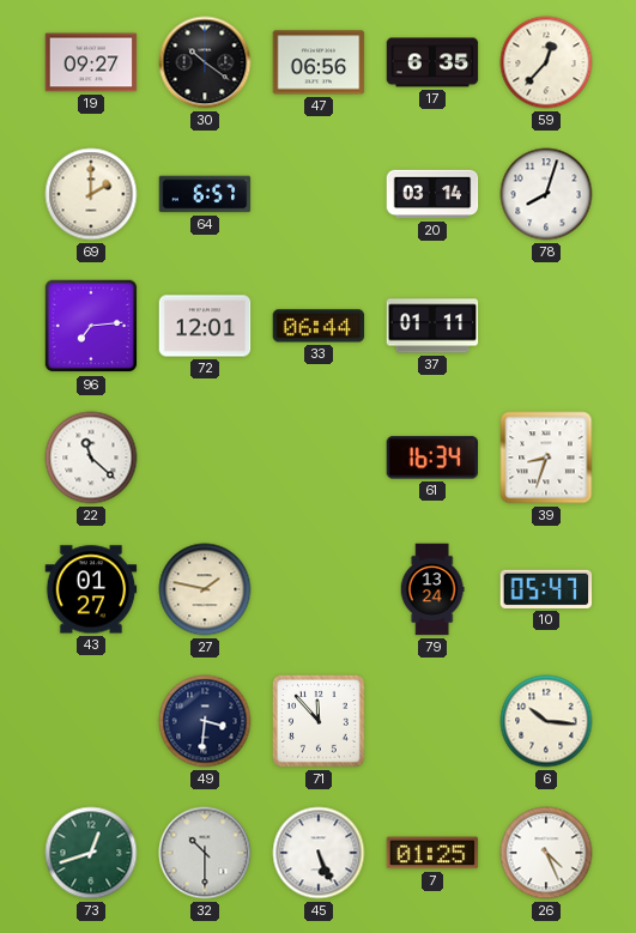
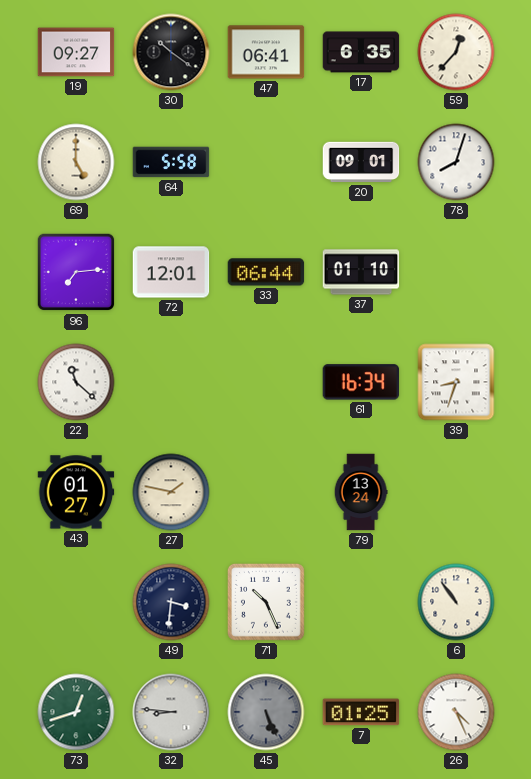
47: 06:56 -> 06:41 (266, 52)
69: 2:00 -> 5:00 (76, 162)
64: 6:57 -> 5:58 (171, 162)
20: 03:14 -> 09:01 (361, 162)
37: 01:11 -> 01:10 (361, 272)
10: 05:47 -> none (546, 589)
71: 11:53 -> 10:26 (266, 602)
6: 10:16 -> 10:54 (456, 602)
32: 10:30 -> 8:46 (171, 712)
45 dial: white -> grey (266, 712)
